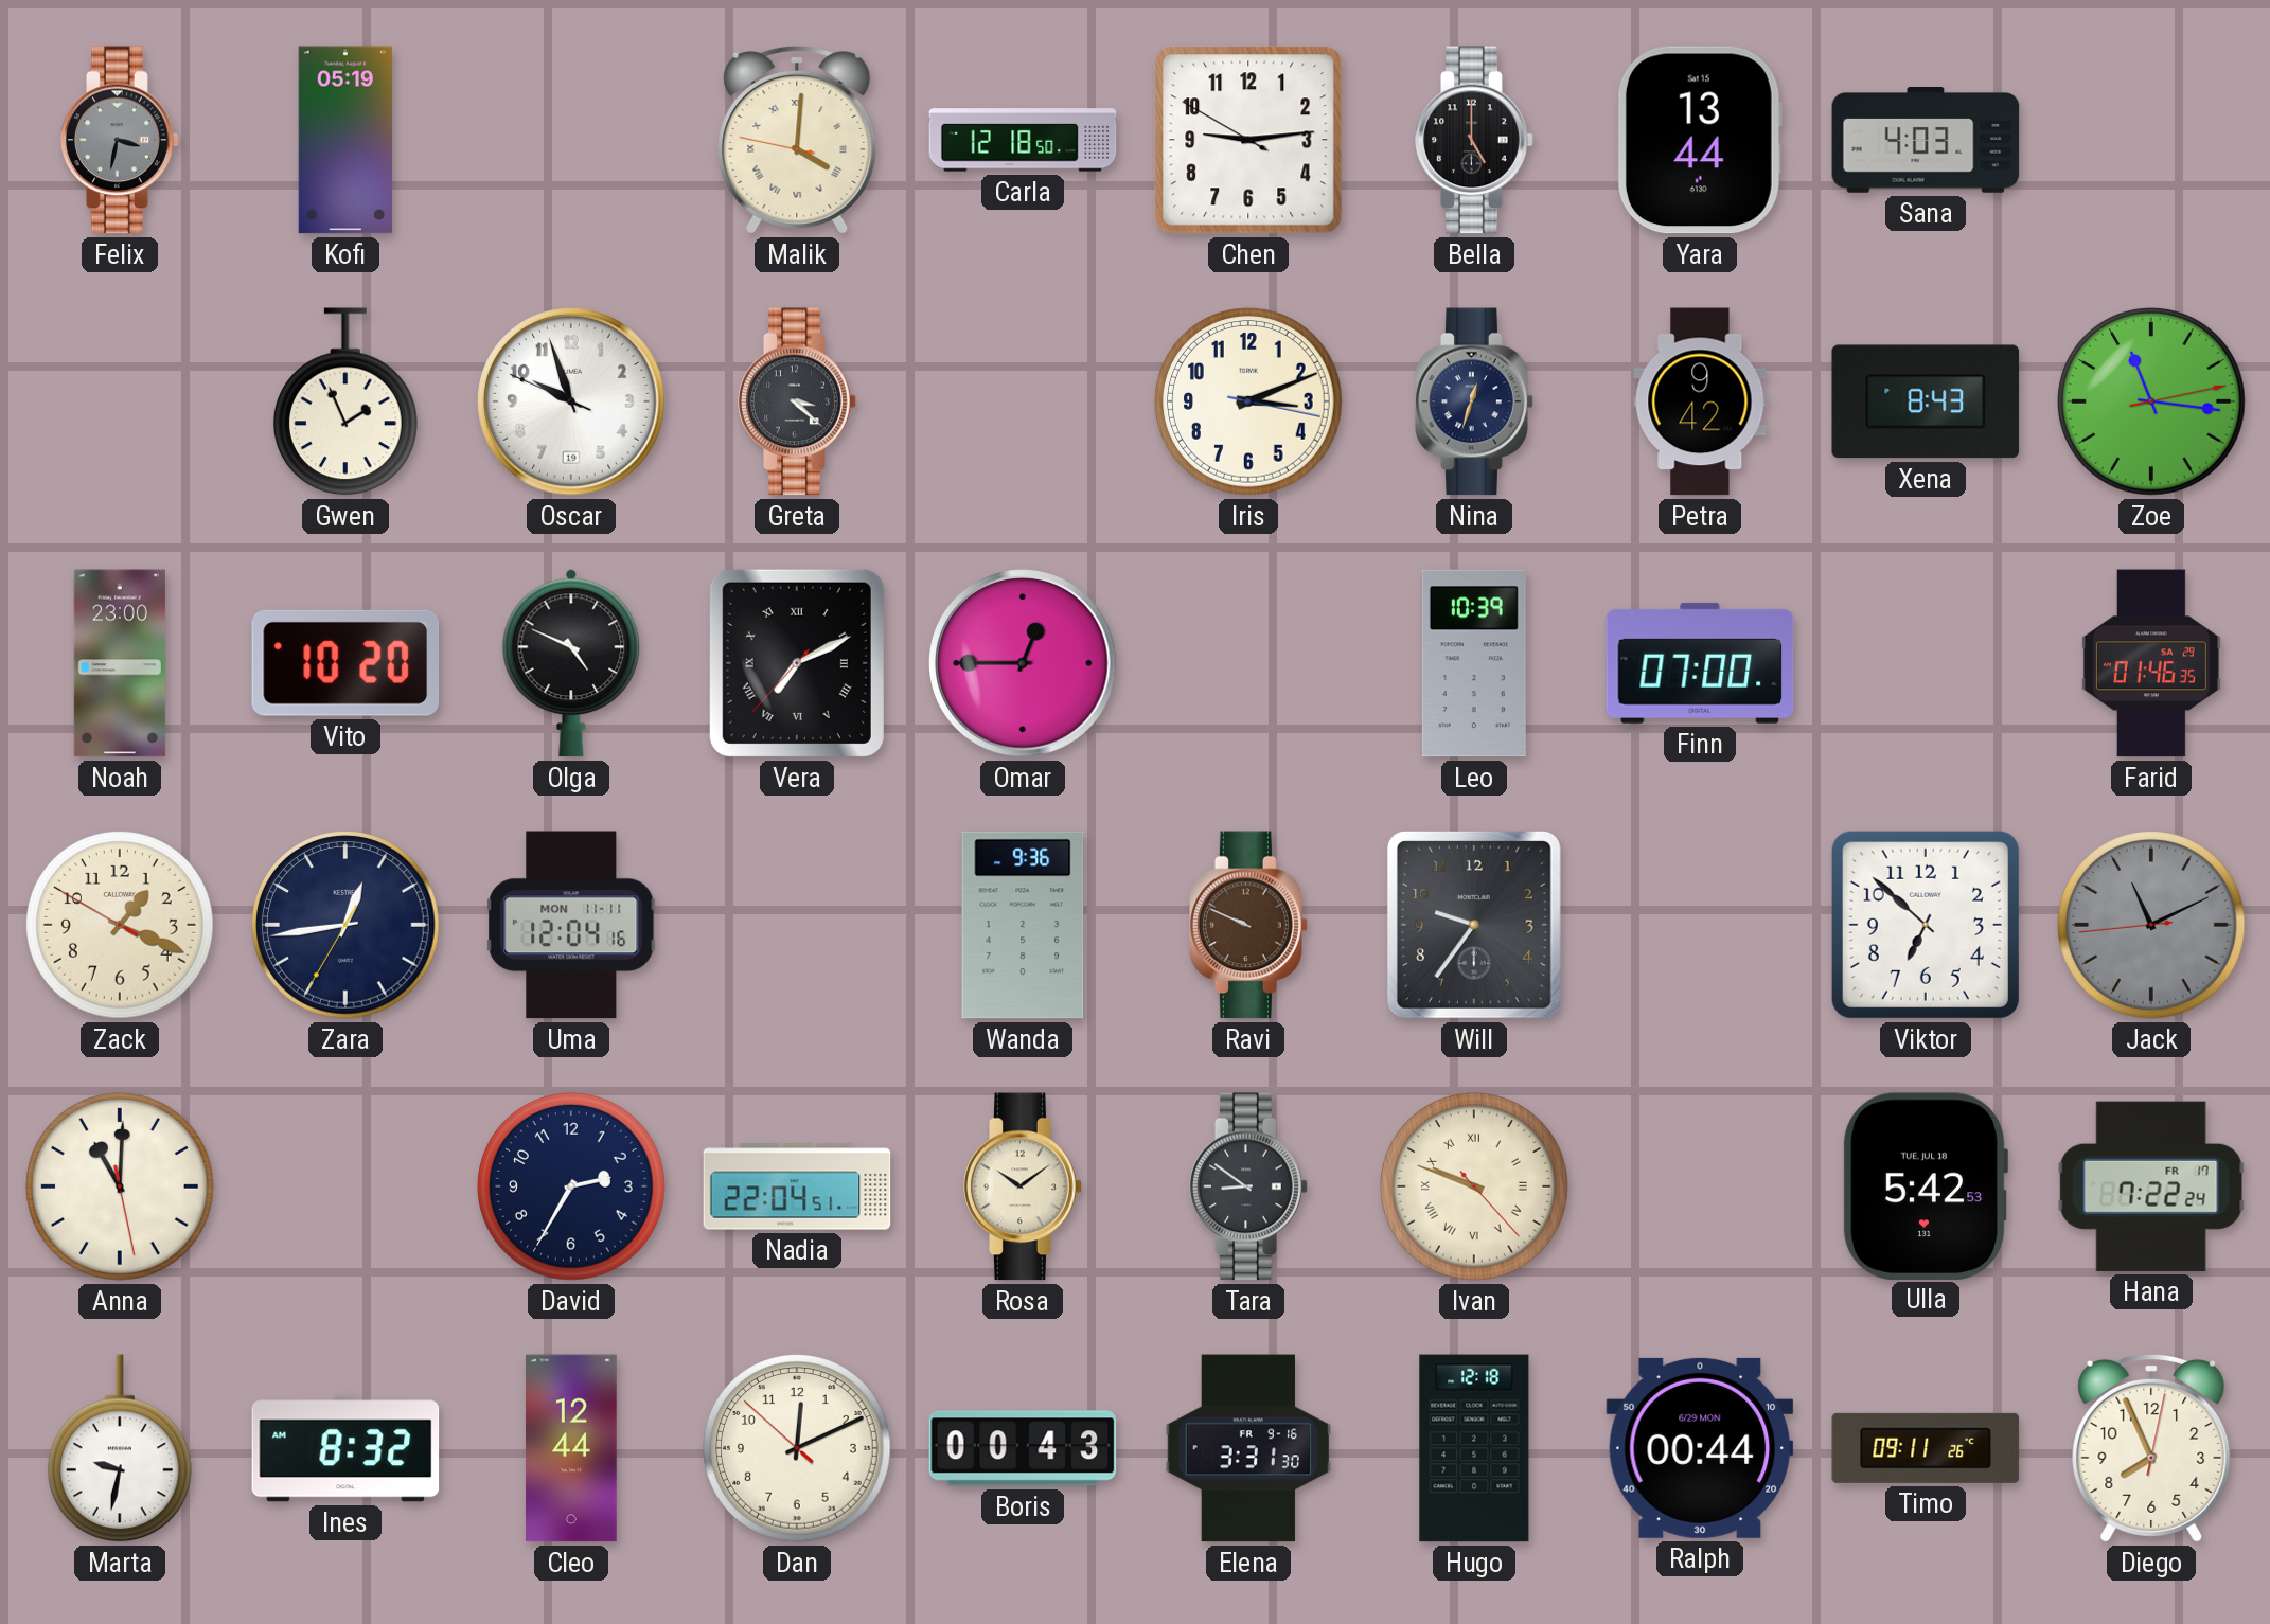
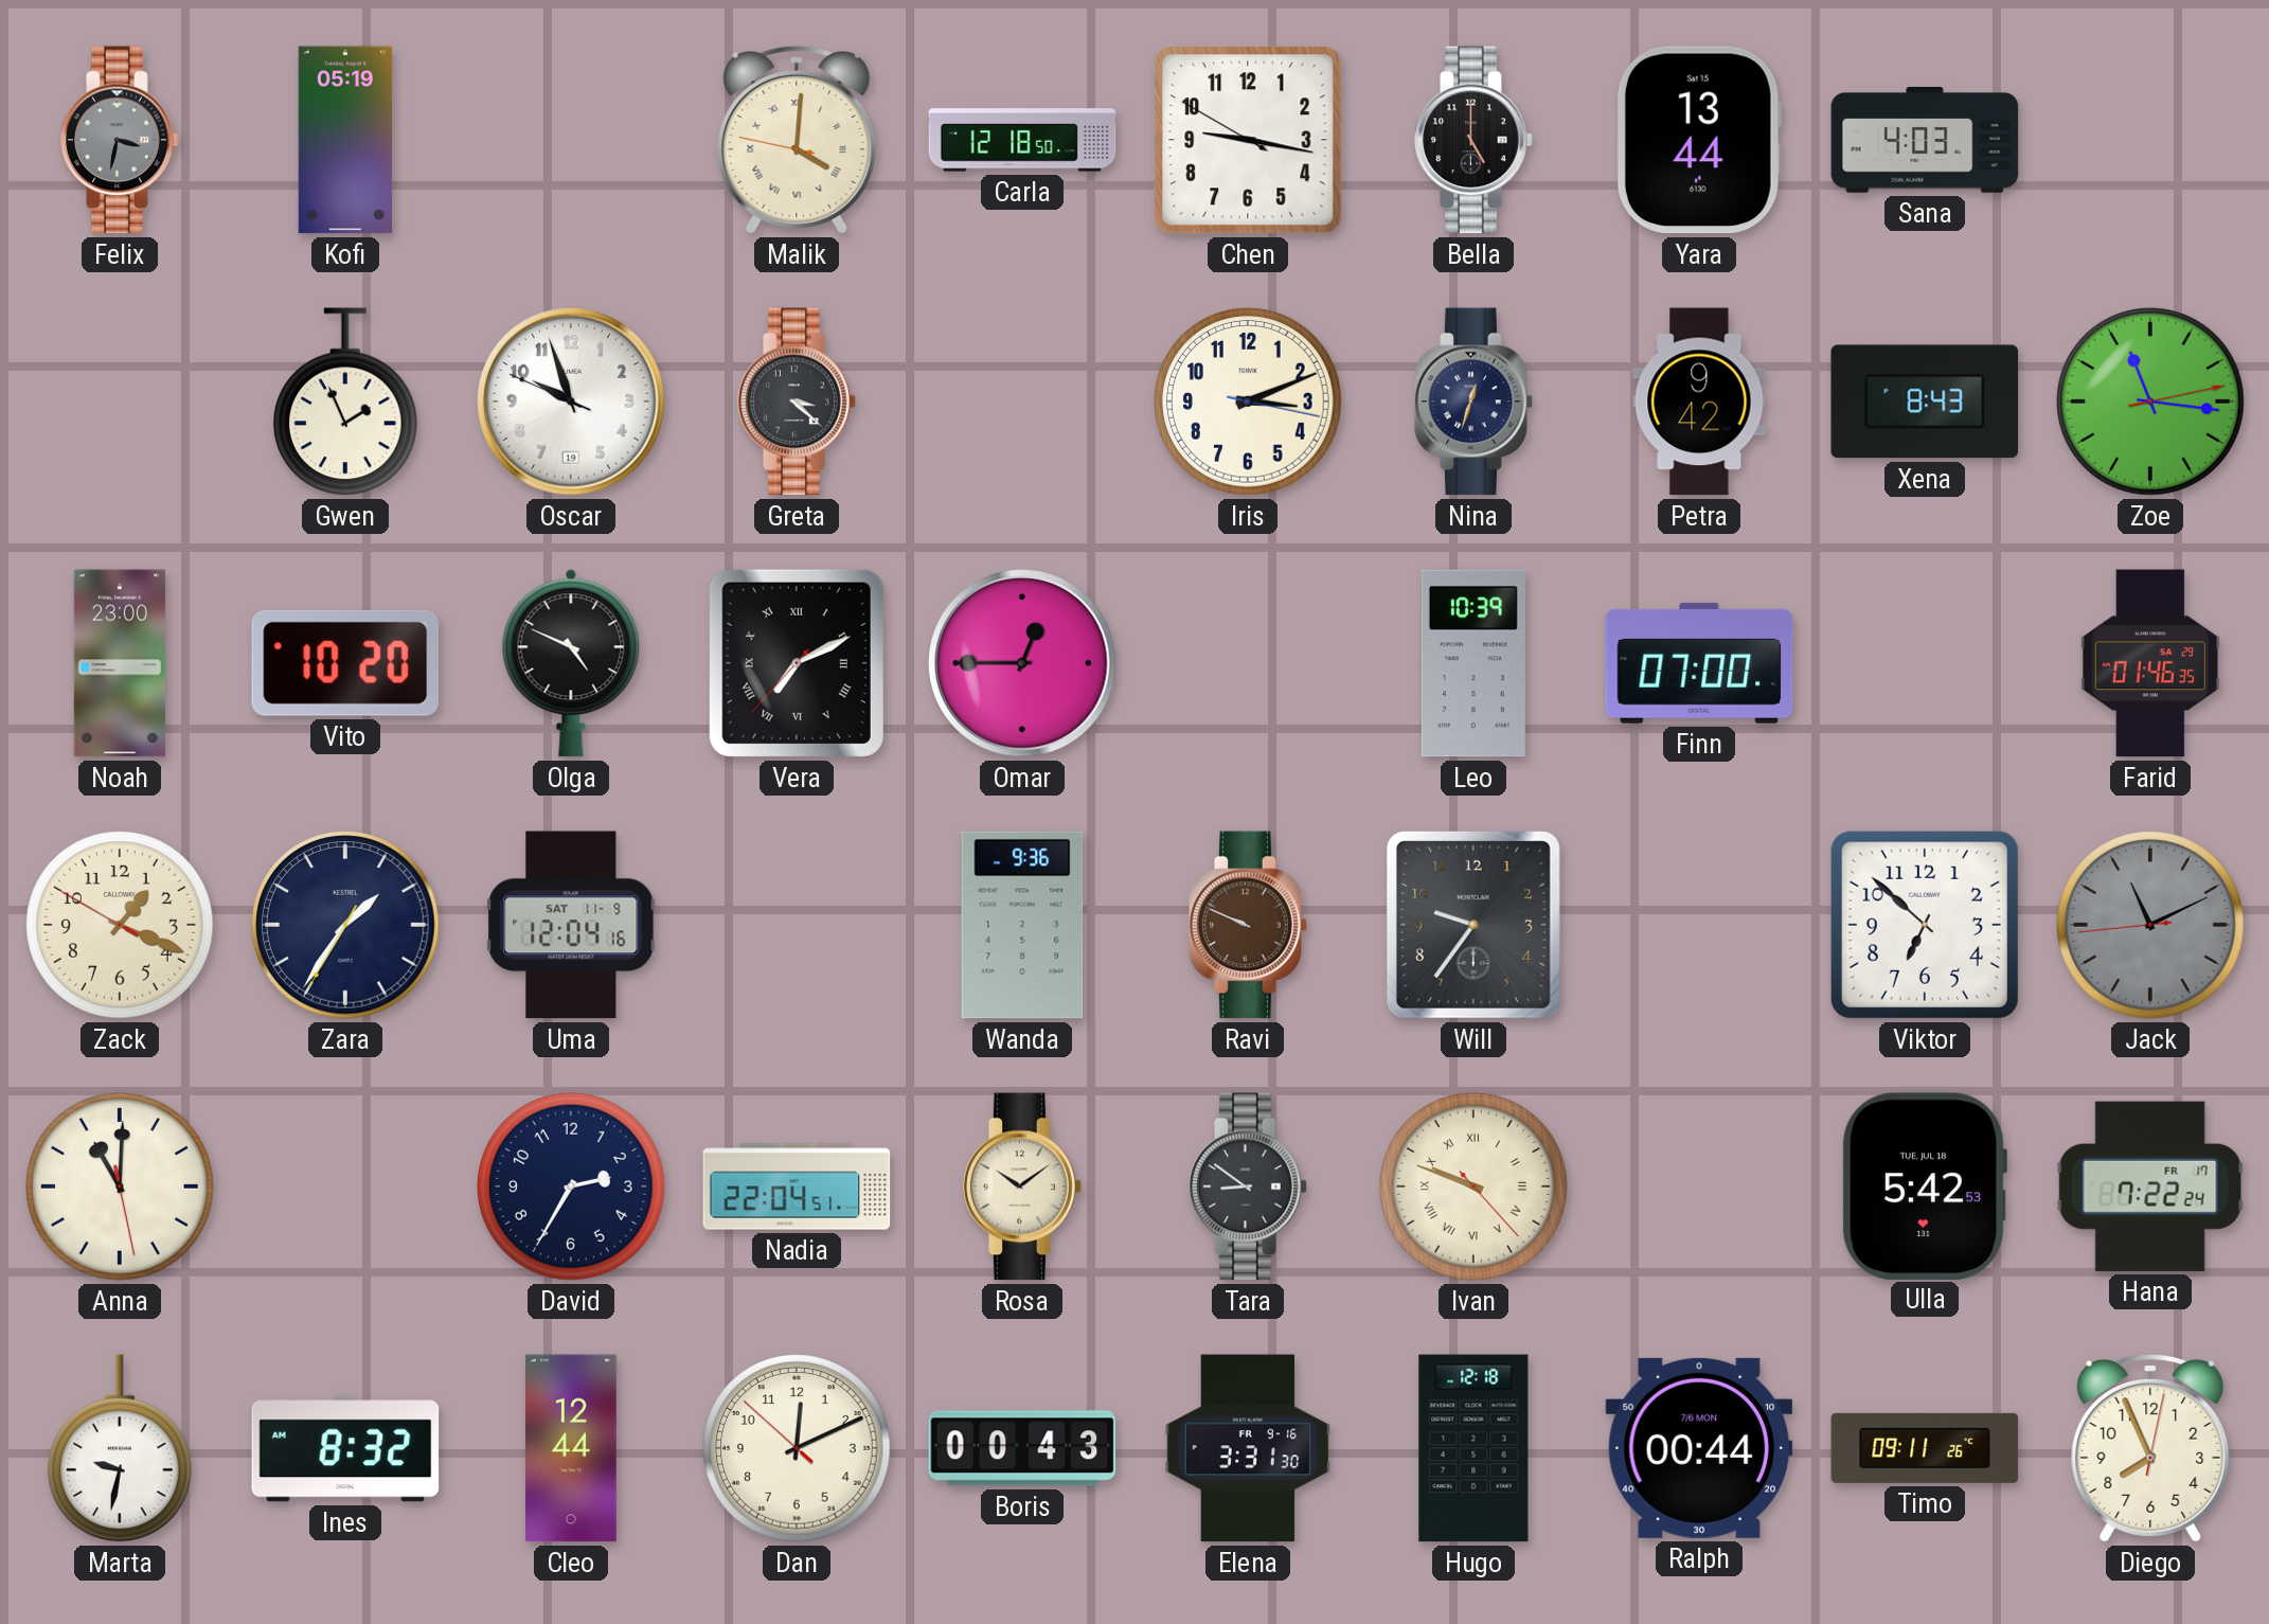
Chen: 9:13 -> 9:16 (1248, 140)
Zara: 12:43 -> 1:35 (345, 925)
Uma date: MON 11-11 -> SAT 11-9 (571, 925)
Ralph date: 6/29 MON -> 7/6 MON (1699, 1448)
